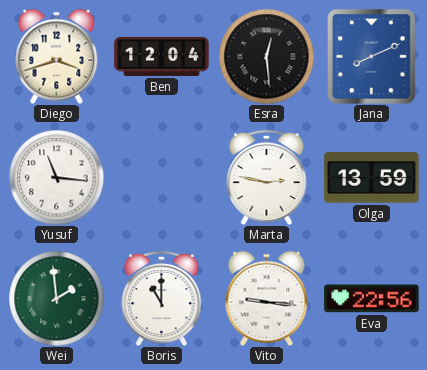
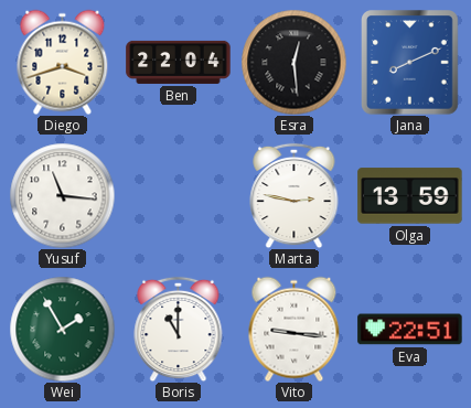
Ben: 12:04 -> 22:04 (179, 62)
Wei: 1:59 -> 1:55 (62, 329)
Eva: 22:56 -> 22:51 (410, 330)
